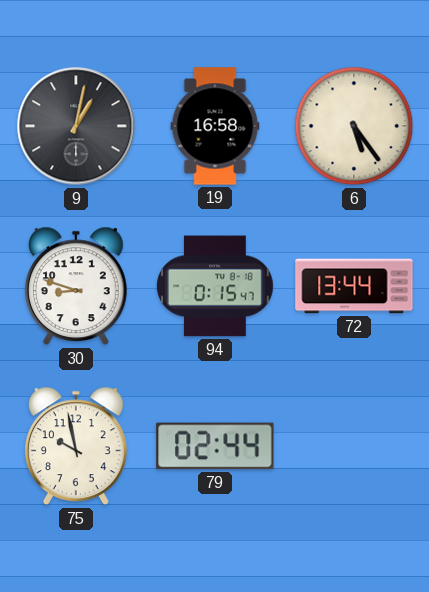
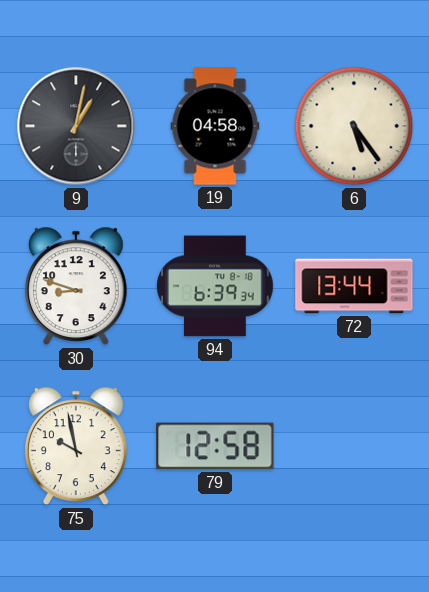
19: 16:58 -> 04:58 (215, 126)
94: 0:15 -> 6:39 (215, 286)
79: 02:44 -> 12:58 (215, 446)
